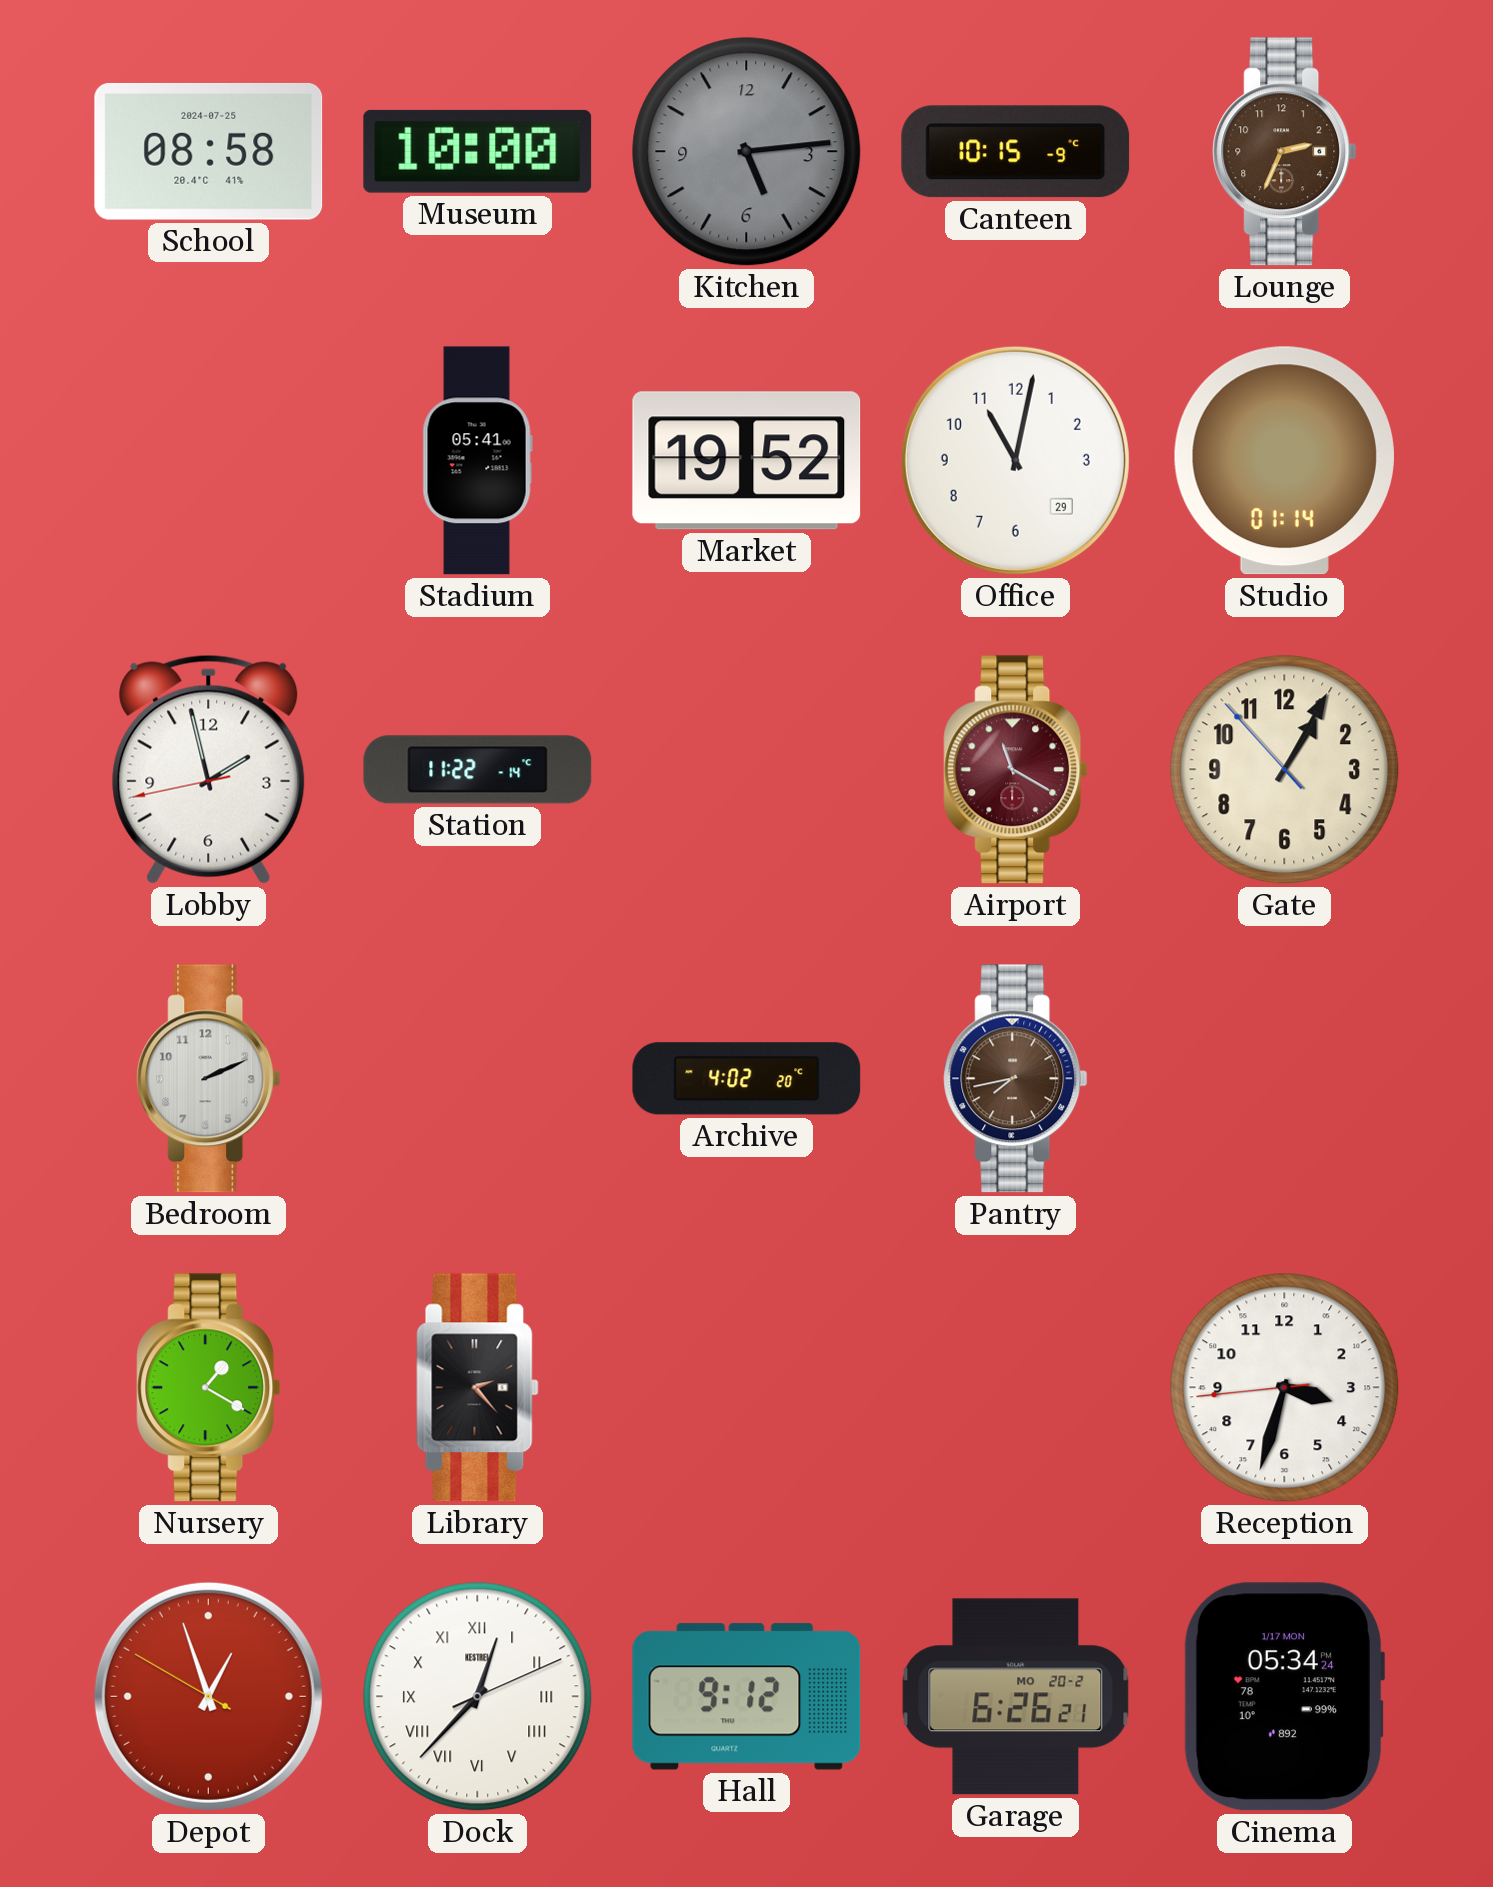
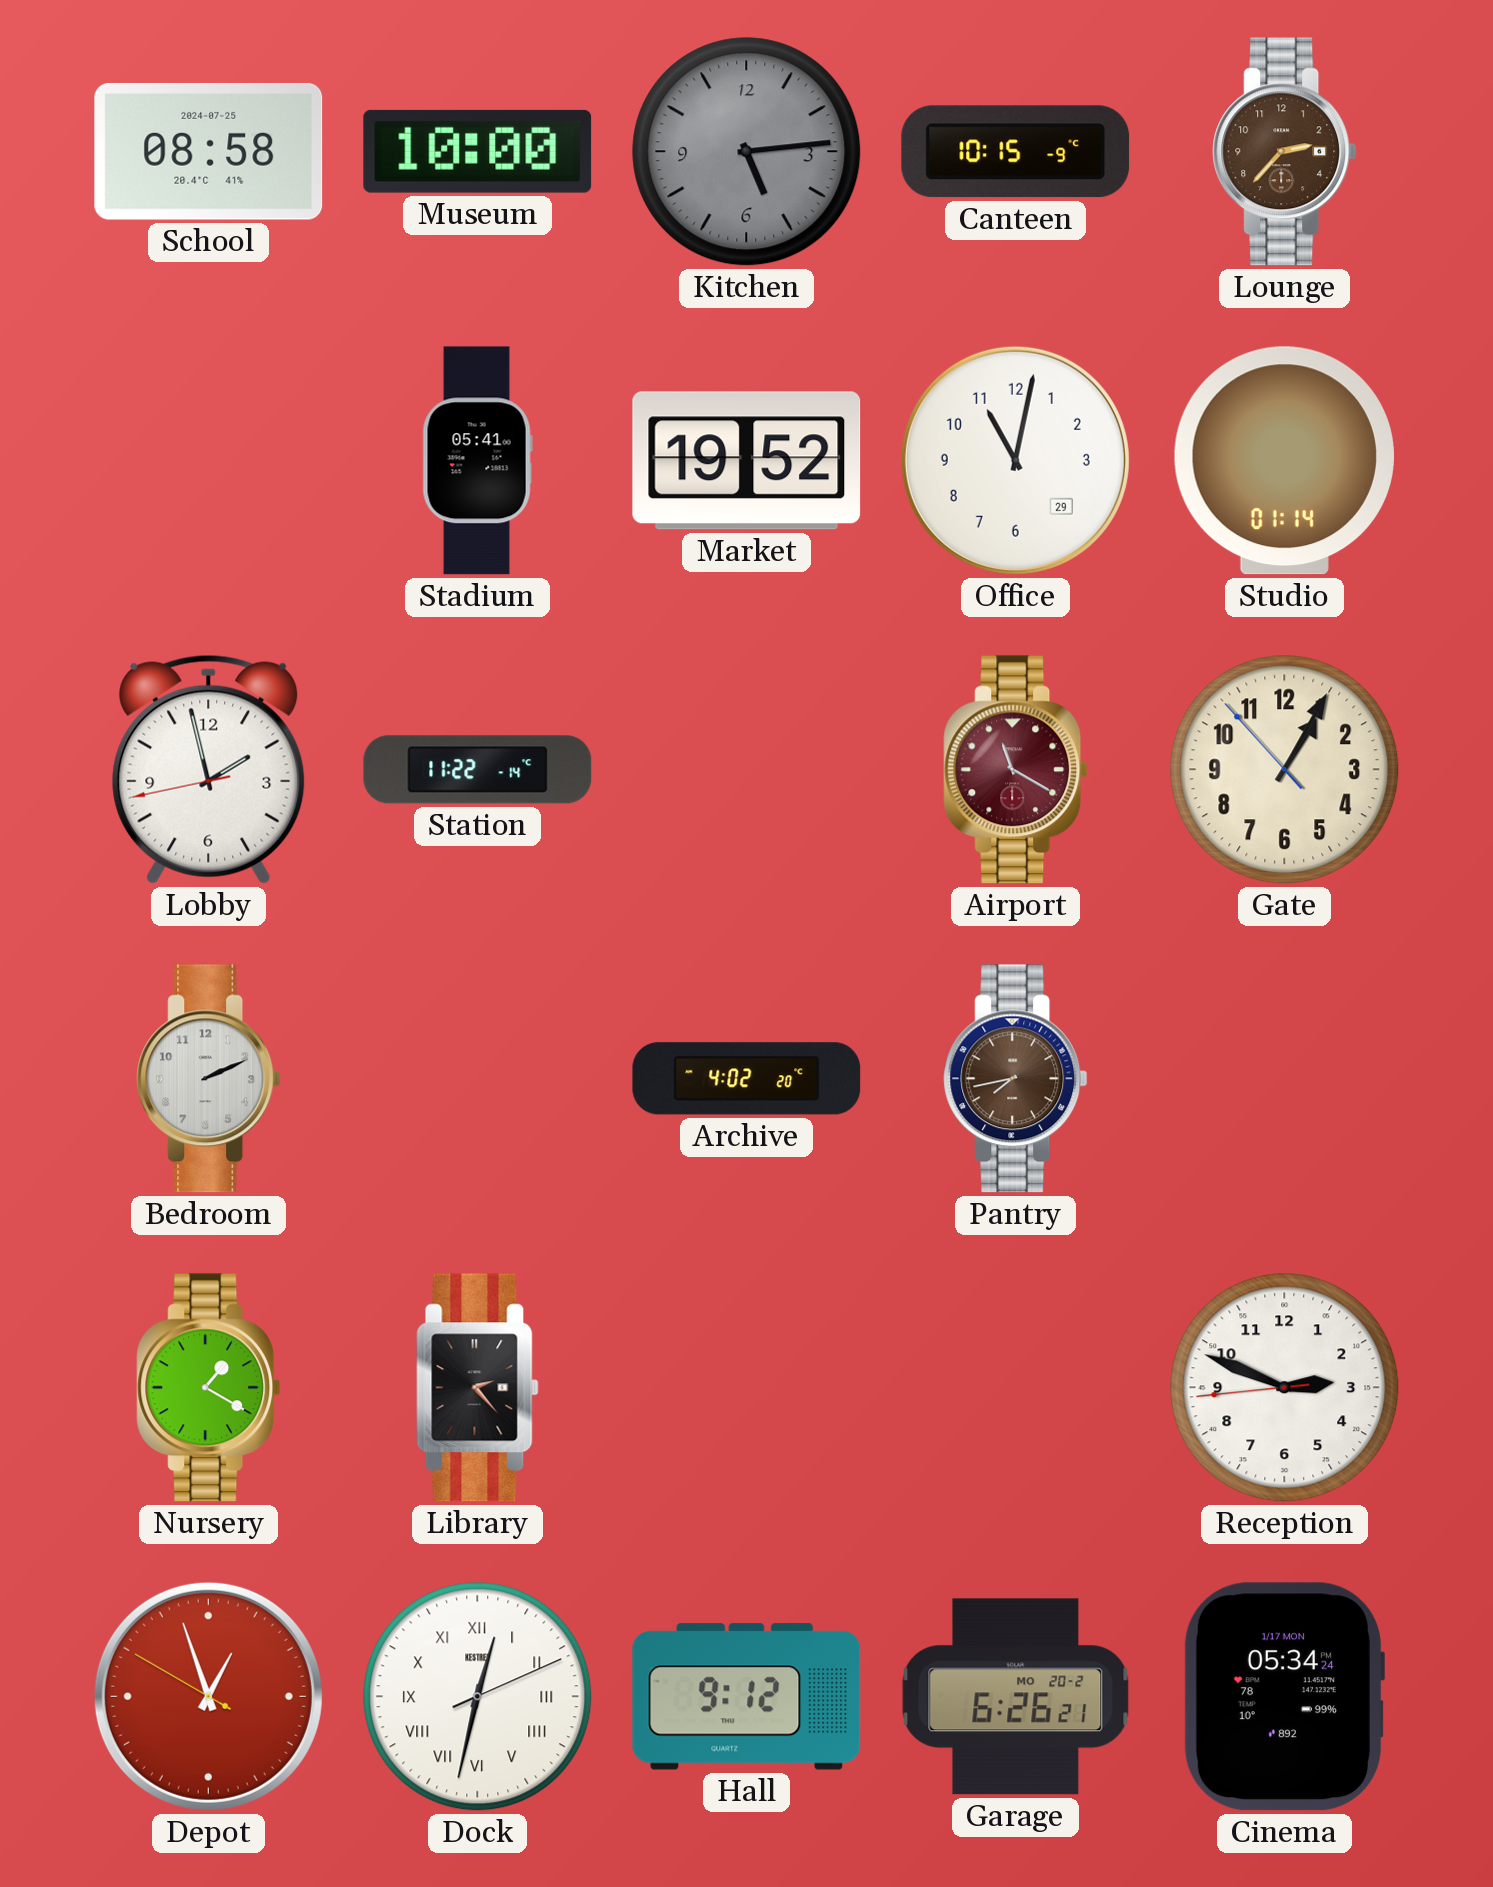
Lounge: 2:34 -> 2:37 (1285, 152)
Reception: 3:32 -> 2:48 (1285, 1388)
Dock: 12:37 -> 12:32 (478, 1697)
